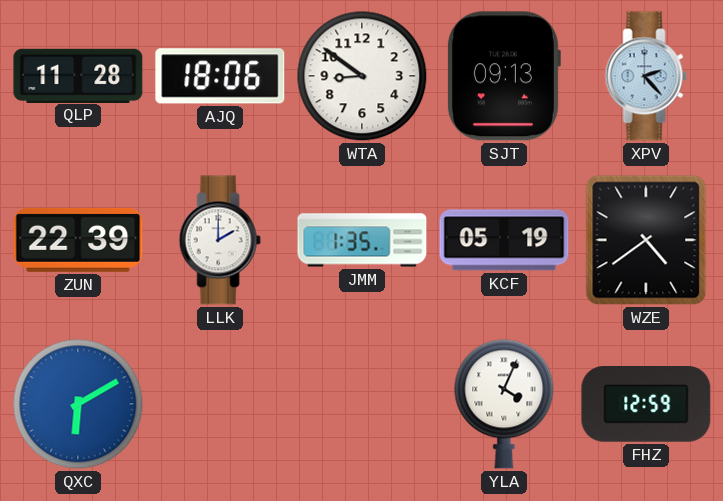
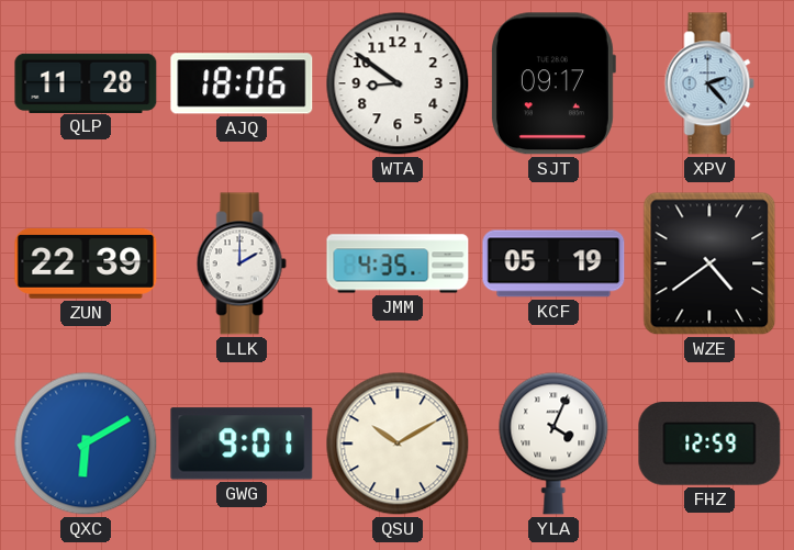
SJT: 09:13 -> 09:17 (552, 83)
JMM: 1:35 -> 4:35 (398, 263)
GWG: none -> 9:01 (242, 444)
QSU: none -> 10:10 (398, 444)
